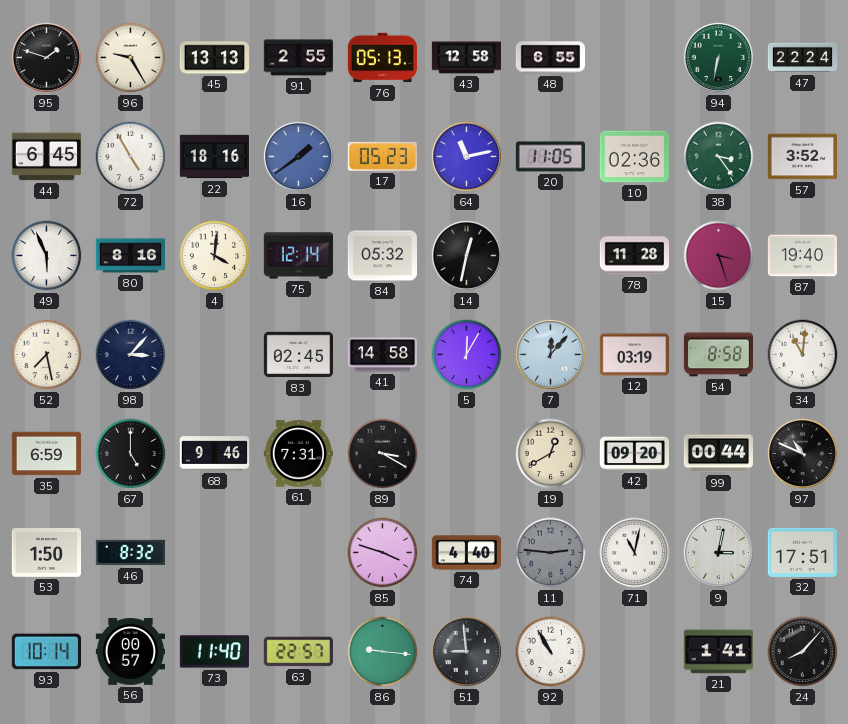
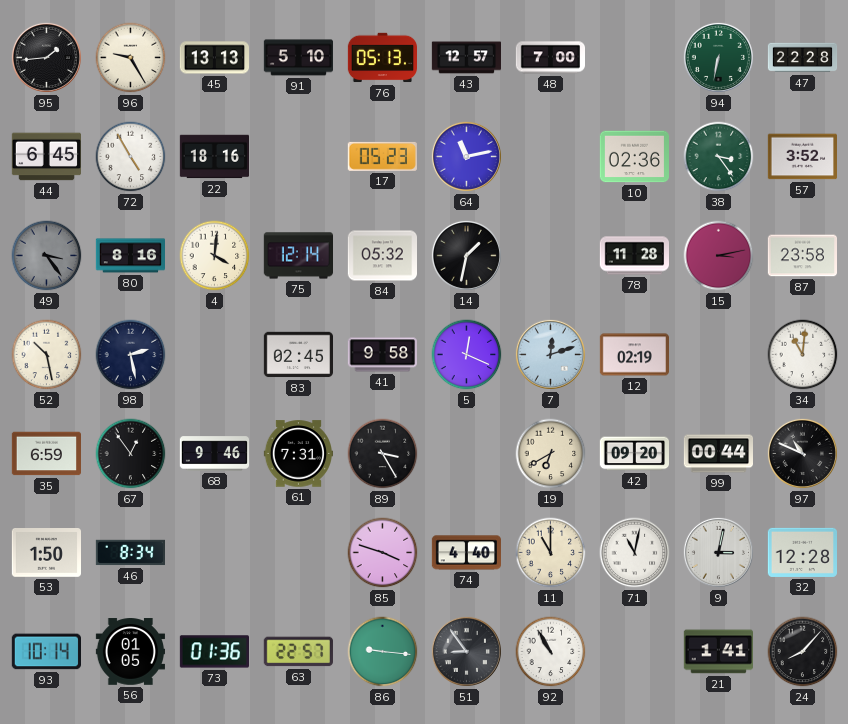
95: 1:48 -> 1:44 (46, 57)
91: 2:55 -> 5:10 (298, 58)
43: 12:58 -> 12:57 (466, 58)
48: 6:55 -> 7:00 (550, 58)
47: 22:24 -> 22:28 (803, 58)
16: 1:39 -> none (298, 156)
20: 11:05 -> none (550, 157)
49: 5:56 -> 3:24 (47, 256)
49 dial: white -> grey (47, 256)
14: 12:32 -> 1:32 (466, 255)
15: 3:27 -> 3:13 (719, 256)
87: 19:40 -> 23:58 (802, 256)
52: 7:28 -> 10:28 (47, 355)
98: 3:07 -> 2:28 (131, 355)
41: 14:58 -> 9:58 (382, 355)
5: 12:05 -> 12:19 (467, 355)
7: 12:07 -> 12:12 (550, 354)
12: 03:19 -> 02:19 (634, 355)
54: 8:58 -> none (718, 355)
67: 5:00 -> 12:54 (131, 454)
89: 3:20 -> 3:25 (383, 454)
19: 12:40 -> 6:40 (551, 454)
46: 8:32 -> 8:34 (130, 553)
11: 2:46 -> 11:00 (551, 553)
11 dial: grey -> cream (551, 553)
32: 17:51 -> 12:28 (802, 552)
56: 00:57 -> 01:05 (130, 652)
73: 11:40 -> 01:36 (214, 652)
51: 8:59 -> 8:54 (466, 651)
